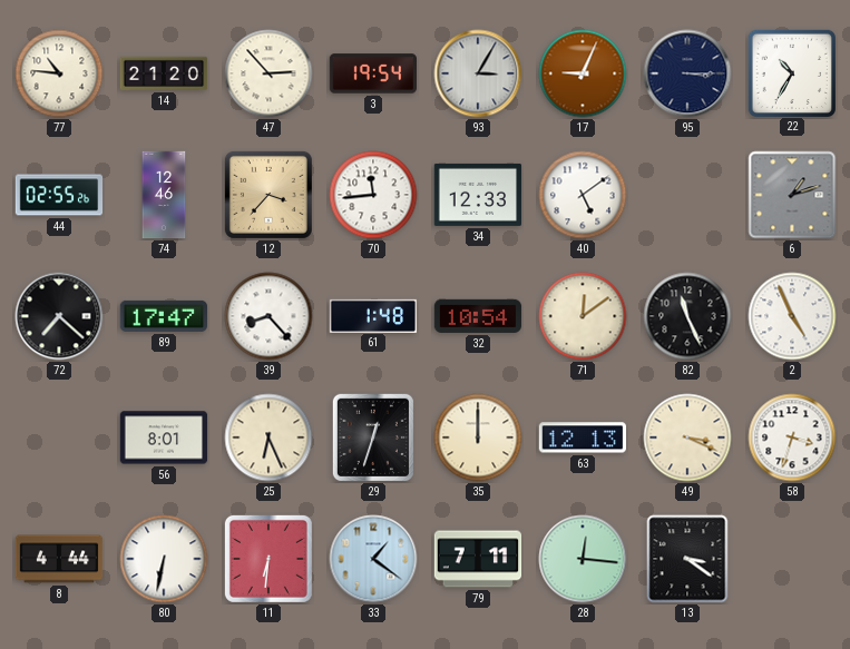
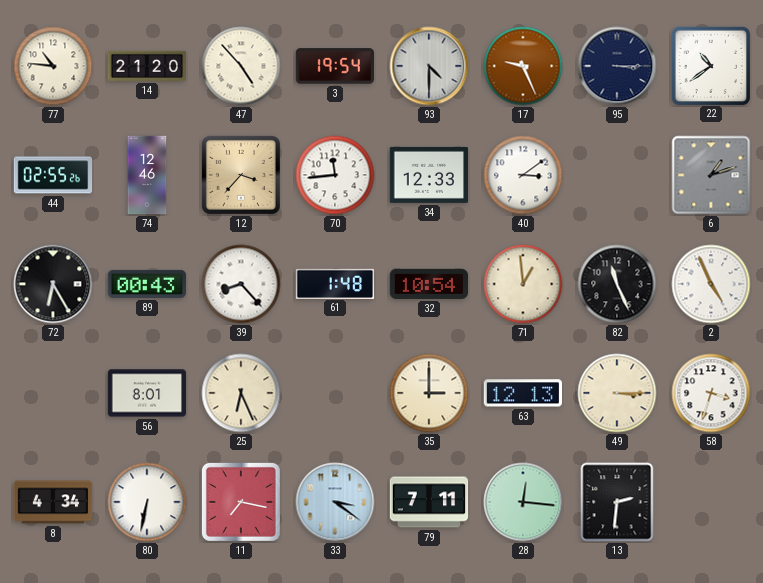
47: 2:53 -> 4:53 (241, 66)
93: 3:05 -> 4:30 (429, 66)
17: 9:04 -> 9:26 (523, 66)
22: 10:35 -> 10:39 (710, 65)
40: 5:09 -> 3:09 (523, 175)
72: 7:22 -> 6:25 (53, 284)
89: 17:47 -> 00:43 (147, 284)
71: 12:09 -> 12:59 (523, 284)
29: 12:33 -> none (373, 437)
35: 12:00 -> 3:00 (429, 393)
49: 3:19 -> 3:15 (617, 393)
8: 4:44 -> 4:34 (53, 502)
11: 6:31 -> 7:17 (241, 502)
33: 1:21 -> 3:21 (335, 502)
13: 3:21 -> 2:31 (617, 502)
